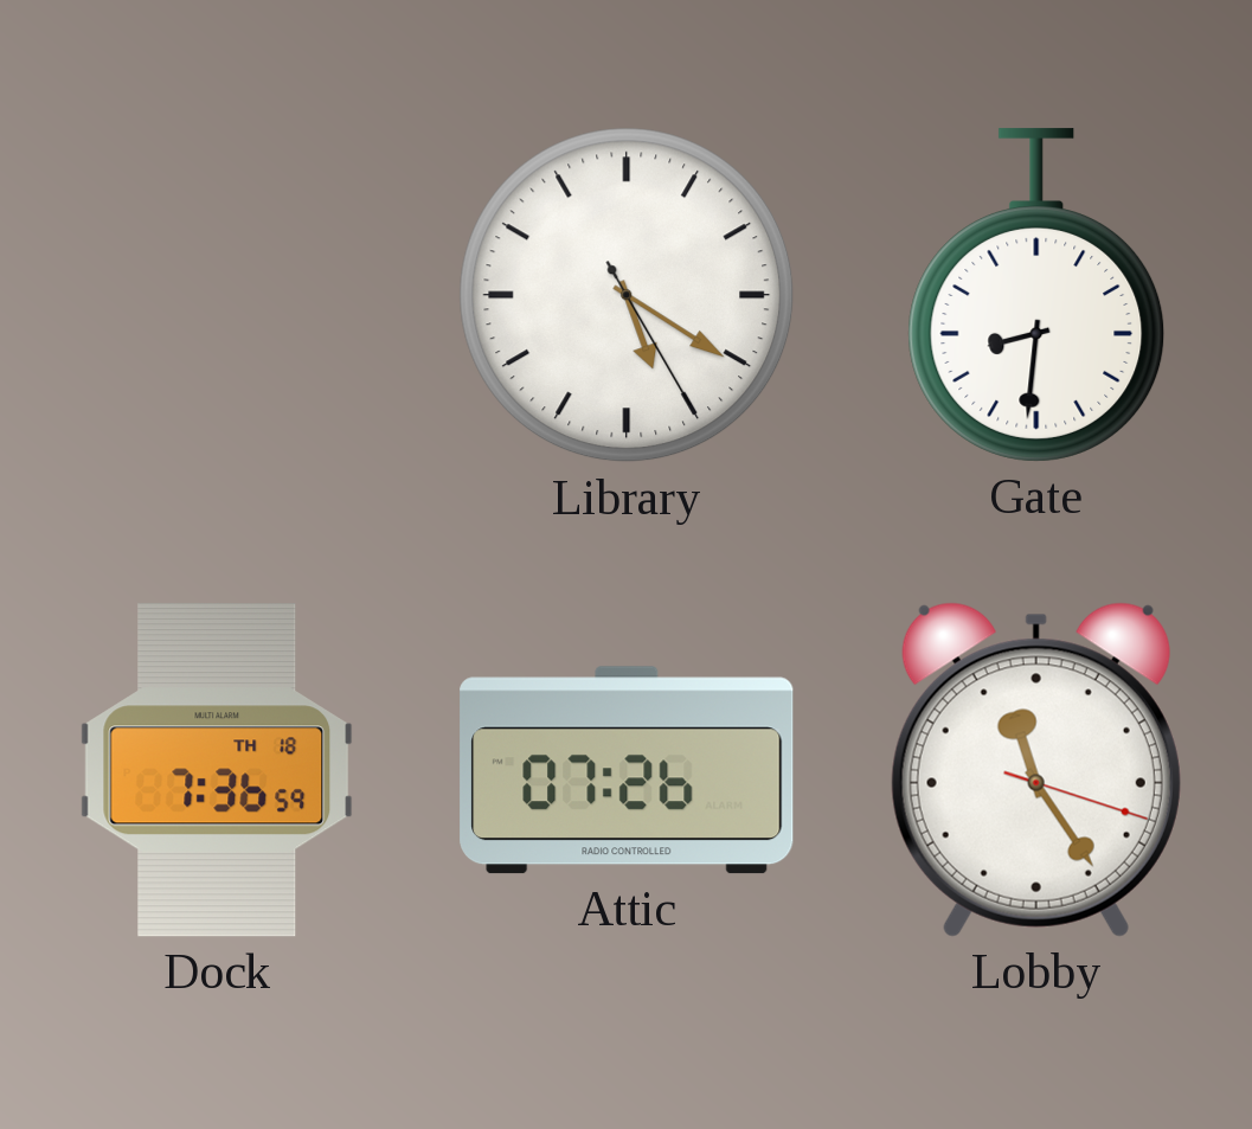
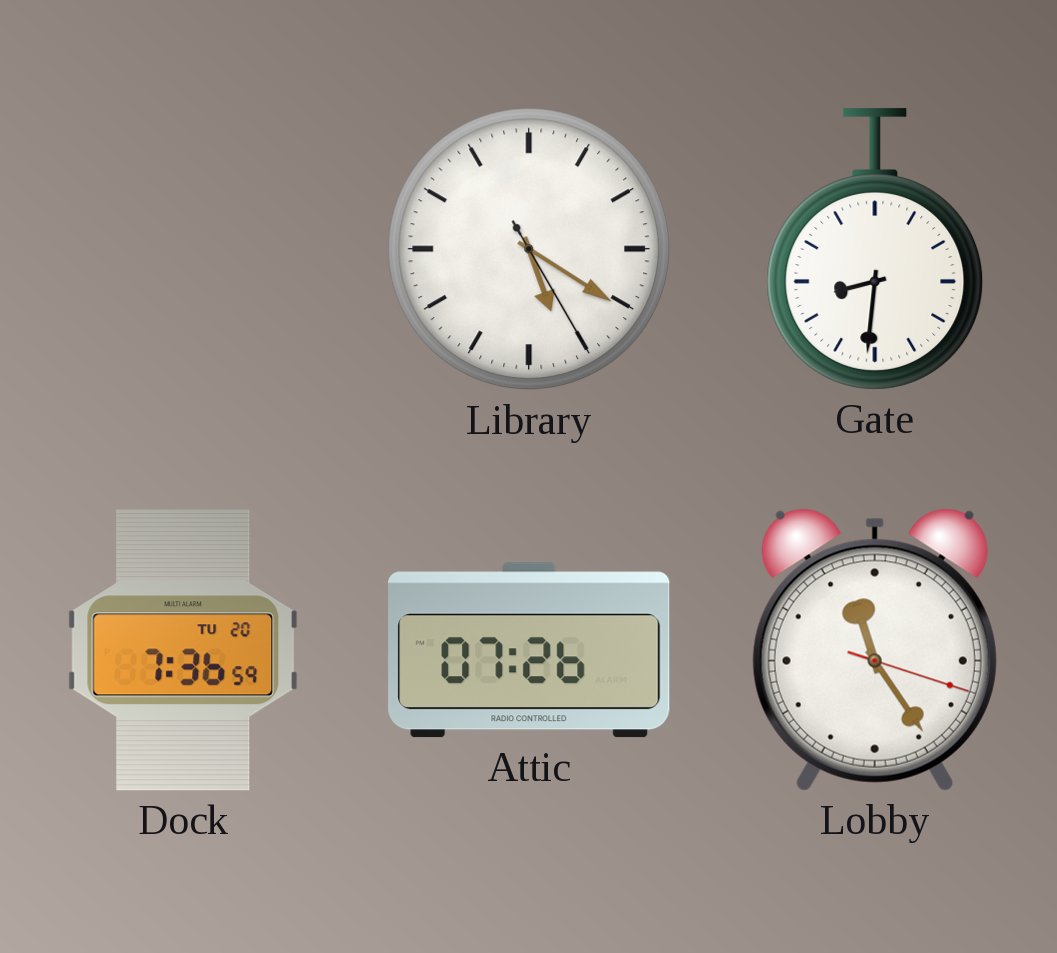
Dock date: TH 18 -> TU 20 (183, 650)
